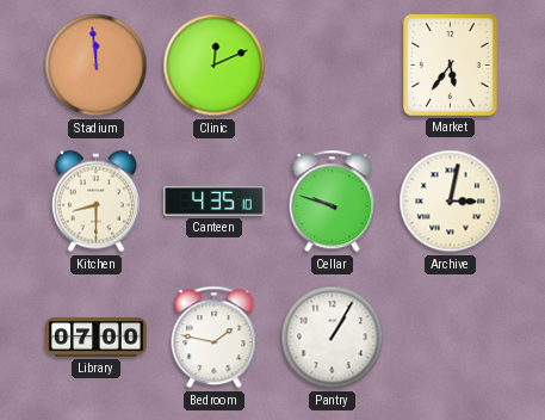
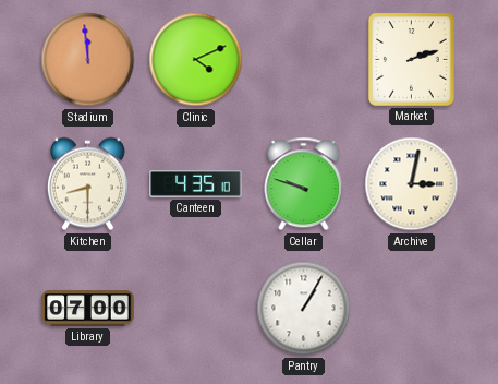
Clinic: 12:11 -> 4:11 (196, 60)
Market: 5:36 -> 2:12 (411, 60)
Bedroom: 1:47 -> none (215, 338)
